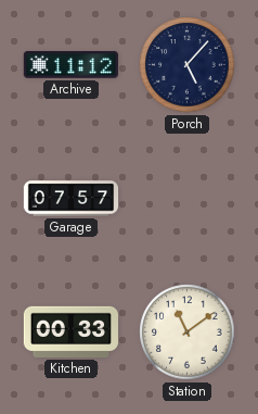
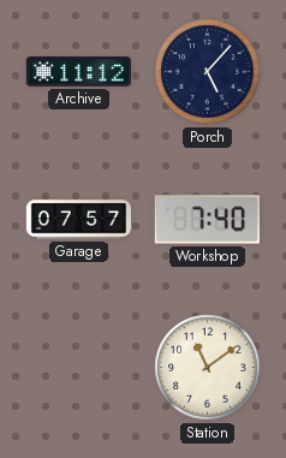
Workshop: none -> 7:40 (207, 220)
Kitchen: 00:33 -> none (70, 331)
